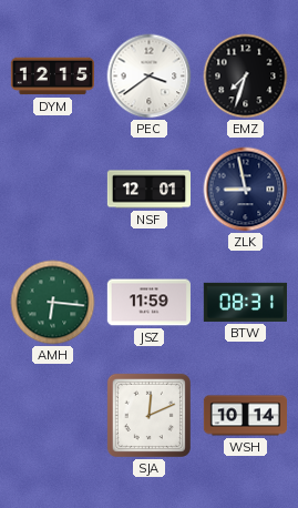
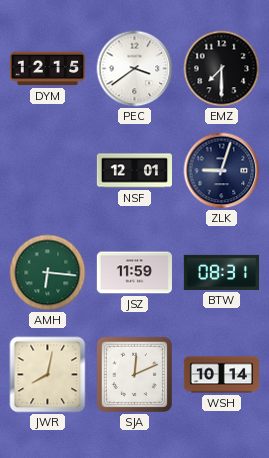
EMZ: 7:33 -> 7:30 (222, 69)
ZLK: 8:58 -> 9:03 (222, 171)
JWR: none -> 8:02 (48, 375)
